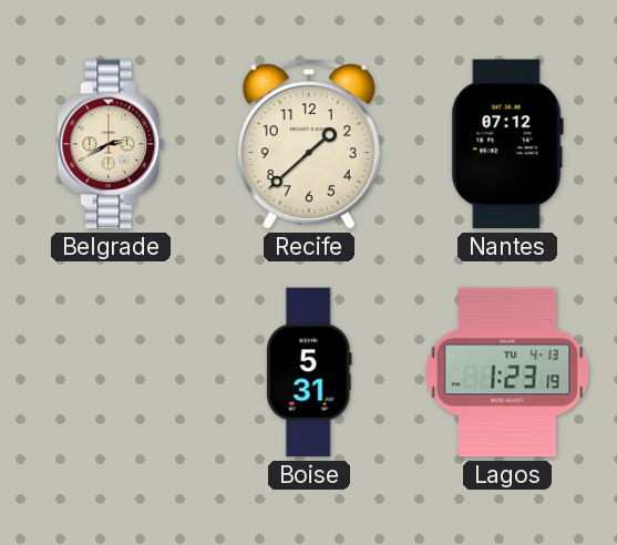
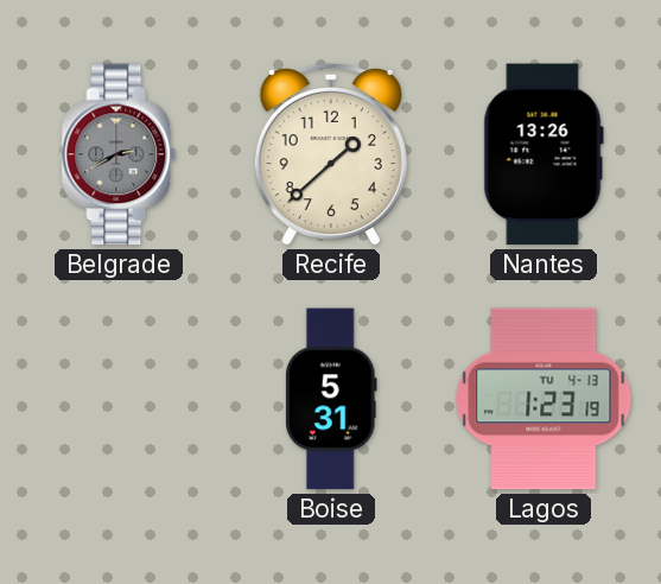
Belgrade dial: cream -> grey (119, 154)
Nantes: 07:12 -> 13:26 (544, 154)
